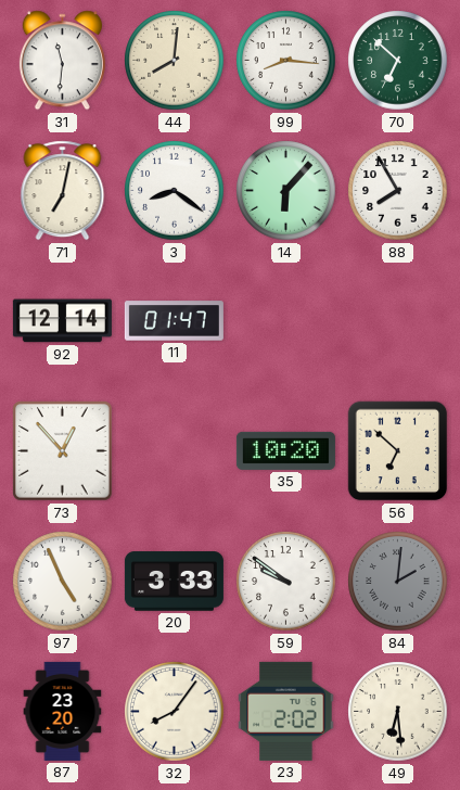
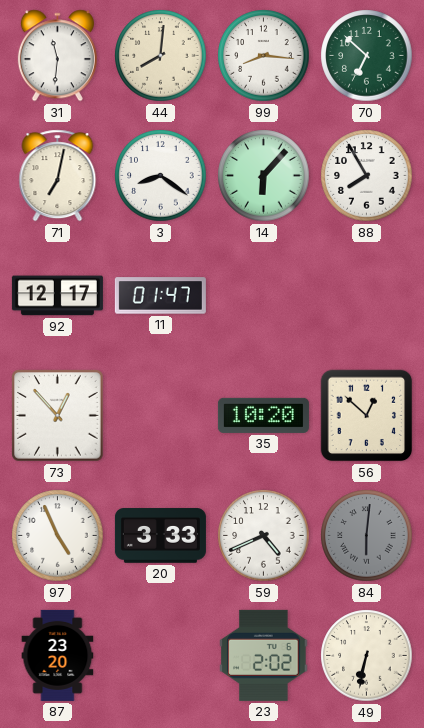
92: 12:14 -> 12:17 (57, 296)
56: 6:52 -> 12:52 (367, 416)
59: 9:51 -> 4:41 (264, 536)
84: 2:01 -> 6:01 (367, 536)
32: 8:06 -> none (175, 712)
49: 6:29 -> 6:32 (367, 656)
